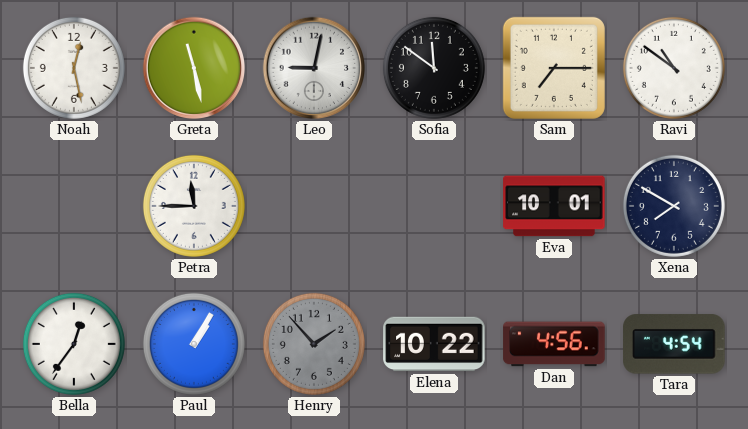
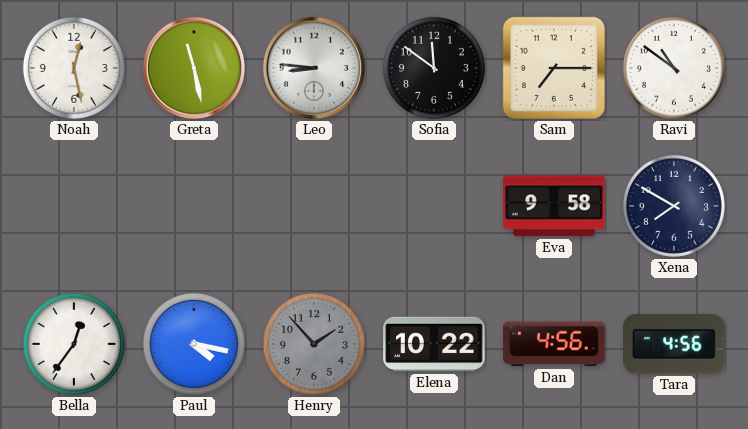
Leo: 9:02 -> 8:46 (314, 68)
Petra: 11:45 -> none (194, 206)
Eva: 10:01 -> 9:58 (554, 206)
Paul: 1:05 -> 4:17 (194, 344)
Tara: 4:54 -> 4:56 (674, 344)
